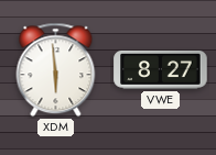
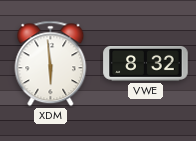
VWE: 8:27 -> 8:32 (146, 63)
